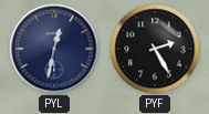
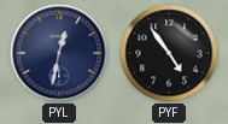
PYF: 2:25 -> 4:54 (169, 53)
